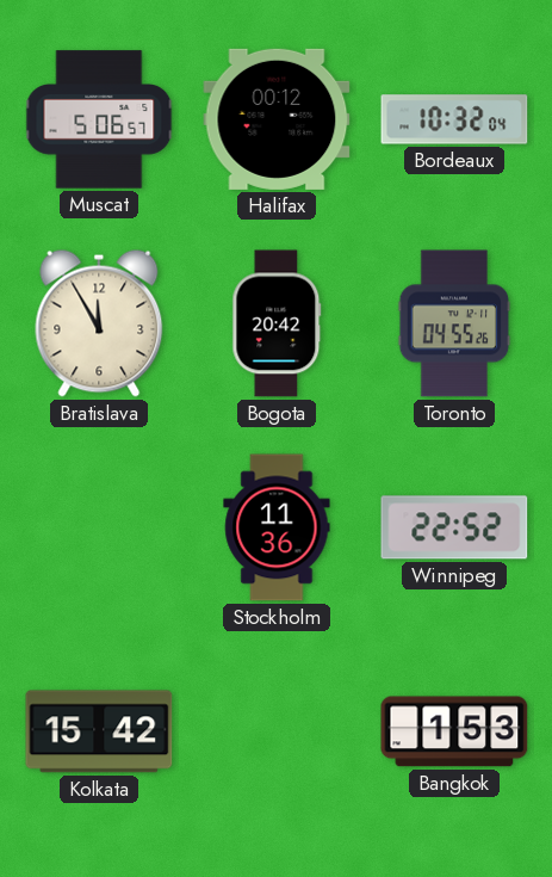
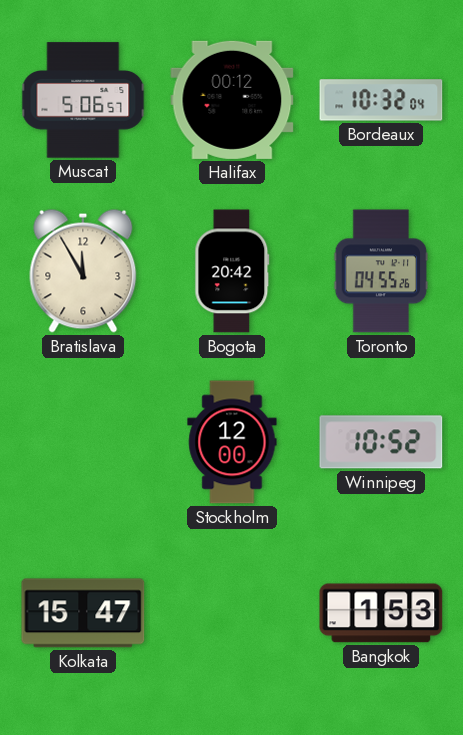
Stockholm: 11:36 -> 12:00 (232, 442)
Winnipeg: 22:52 -> 10:52 (381, 442)
Kolkata: 15:42 -> 15:47 (83, 613)
